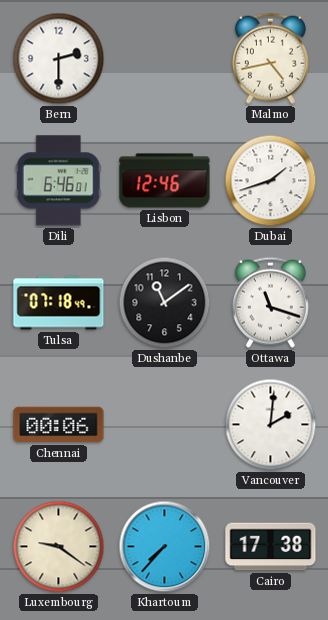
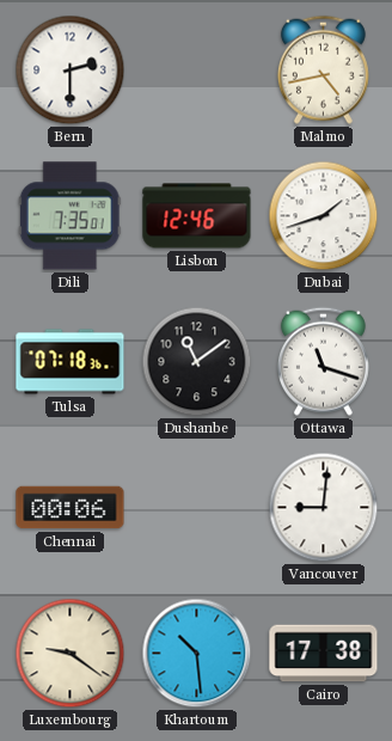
Dili: 6:46 -> 7:35 (69, 216)
Tulsa: 07:18:49 -> 07:18:36 (71, 362)
Vancouver: 2:01 -> 9:01 (324, 508)
Khartoum: 7:37 -> 10:29 (197, 654)
